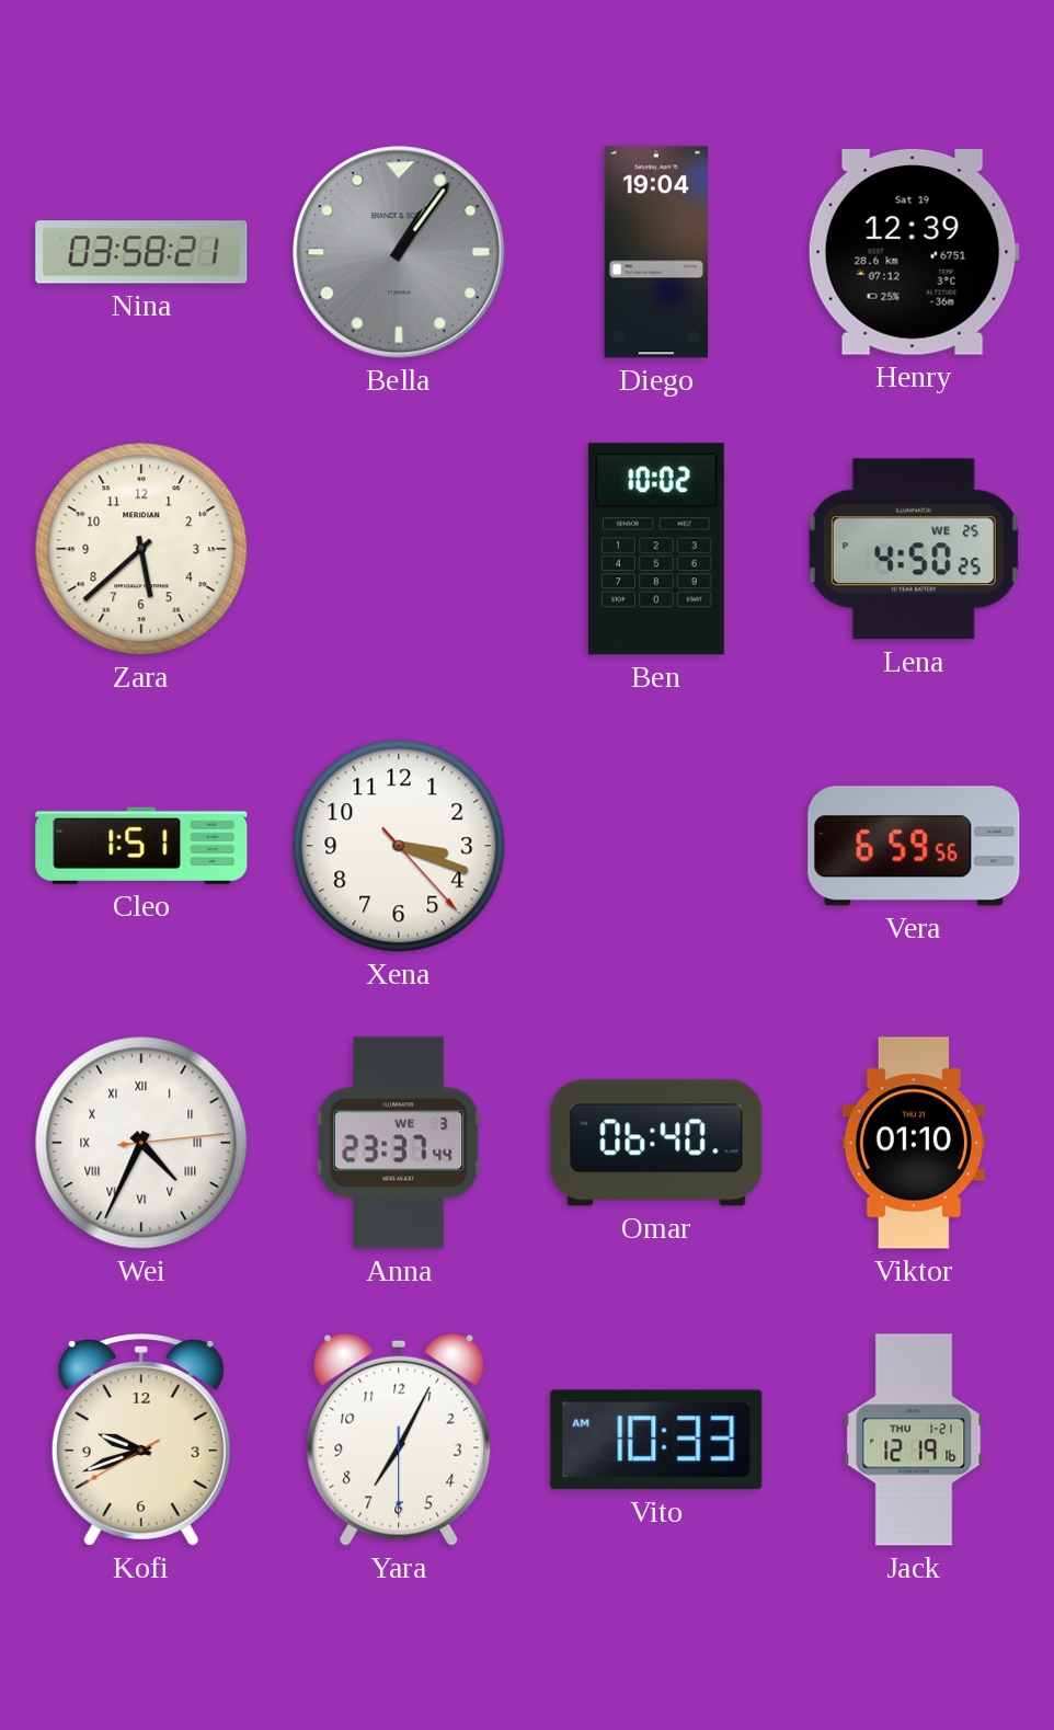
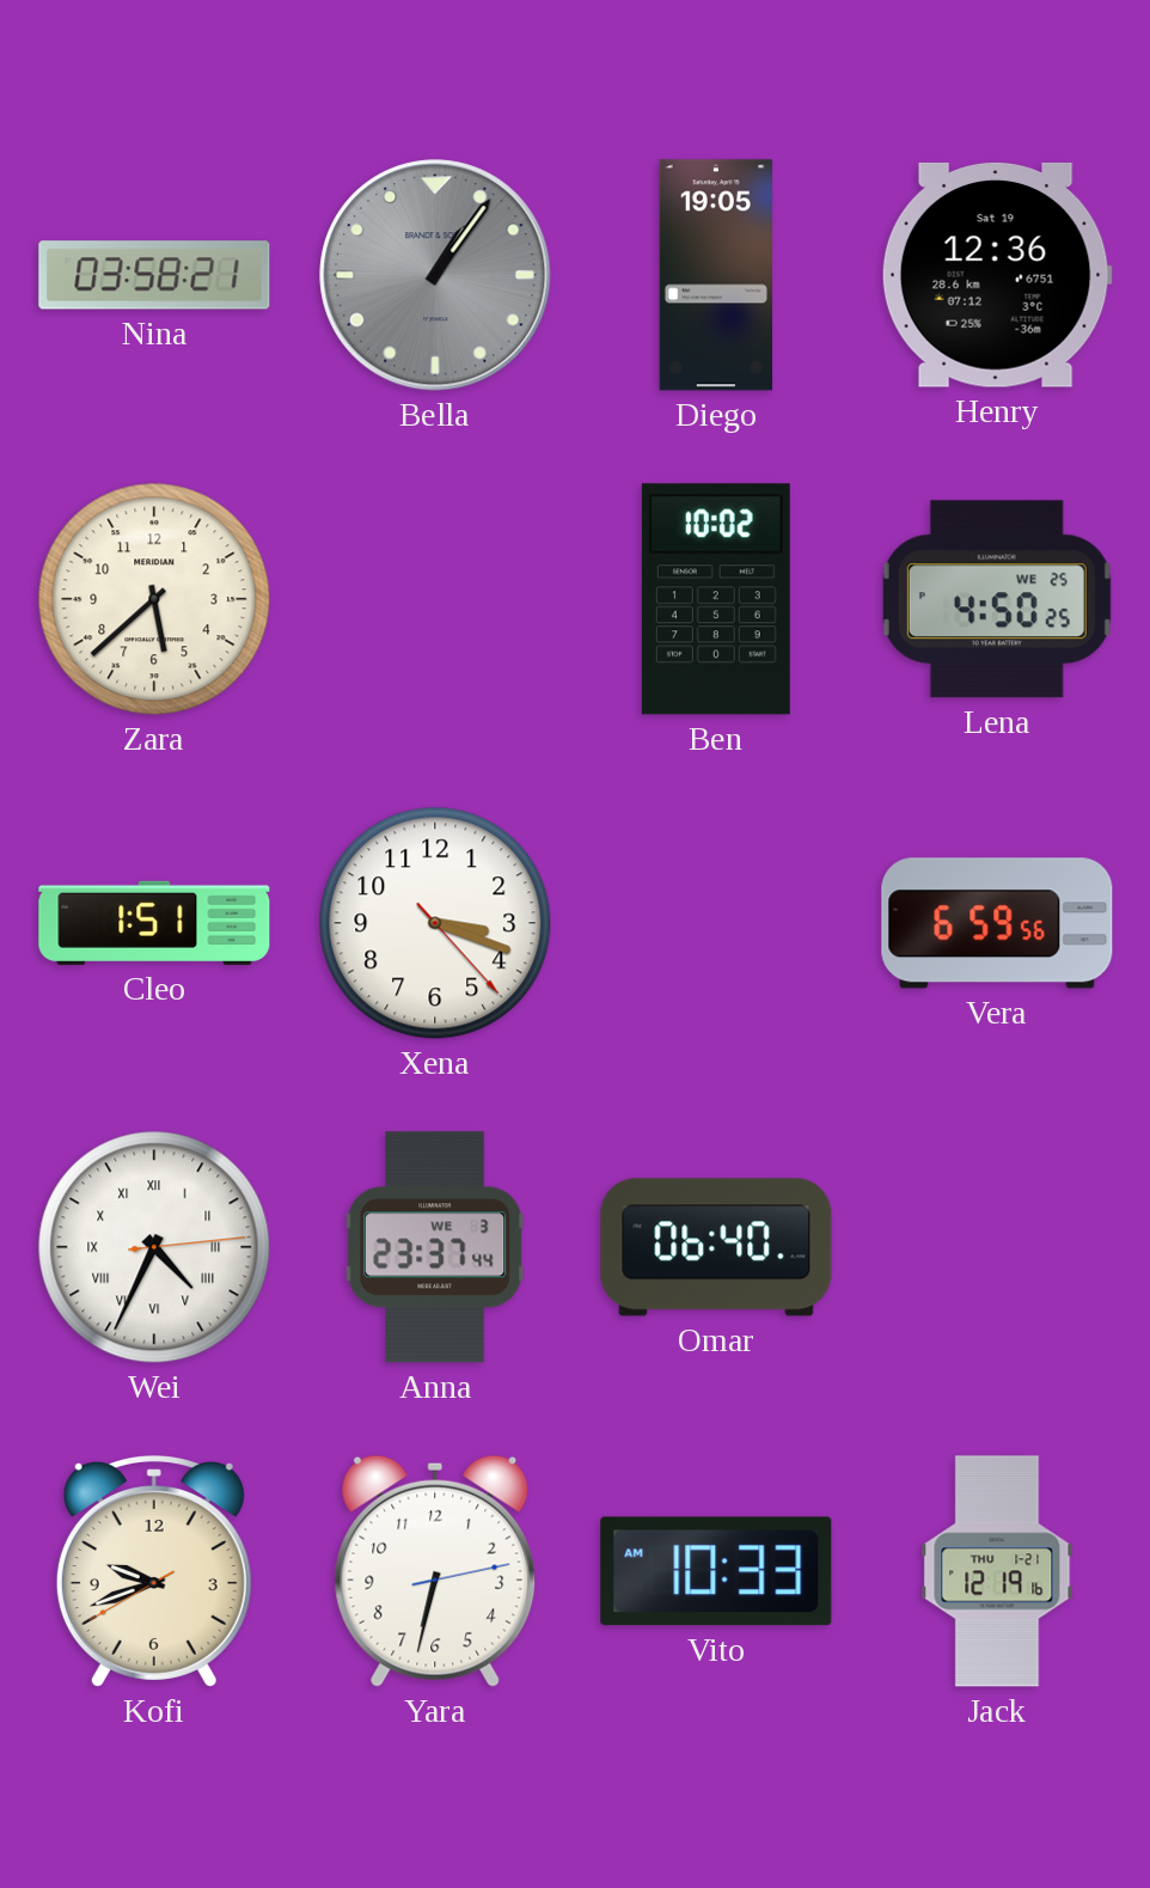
Diego: 19:04 -> 19:05 (715, 275)
Henry: 12:39 -> 12:36 (997, 275)
Viktor: 01:10 -> none (914, 1143)
Yara: 7:04 -> 6:32 (435, 1571)
